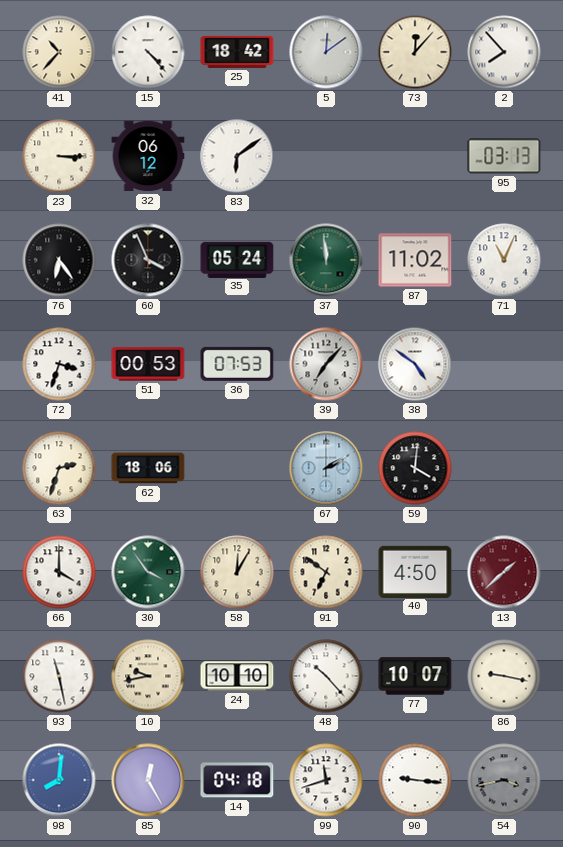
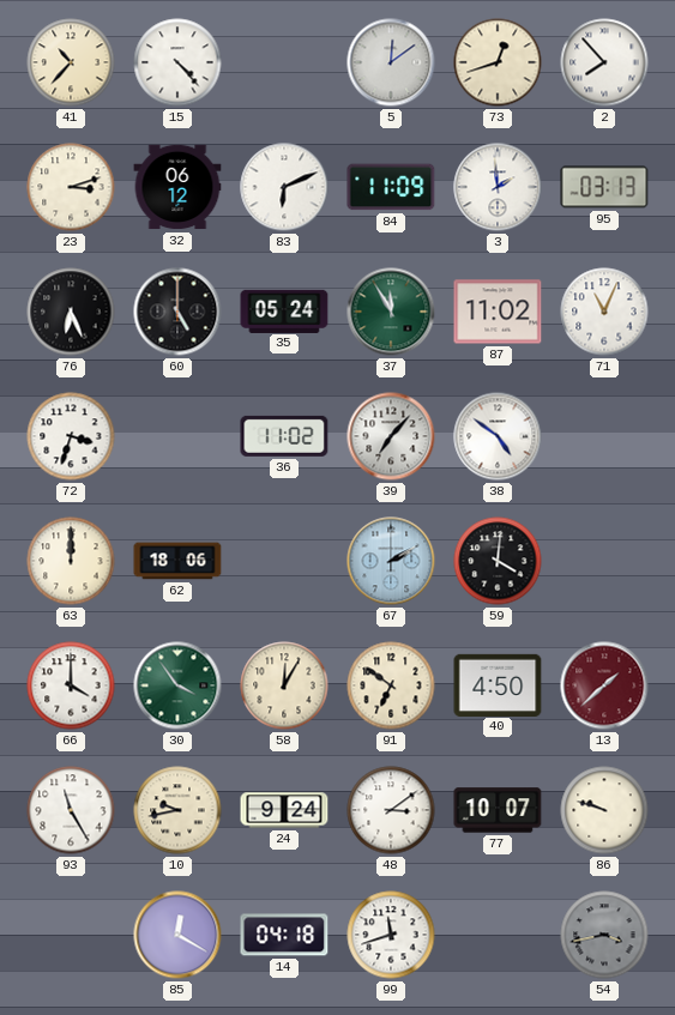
25: 18:42 -> none (237, 52)
73: 12:07 -> 12:42 (498, 62)
23: 3:15 -> 3:12 (71, 187)
83: 6:09 -> 6:11 (284, 187)
84: none -> 11:09 (391, 187)
3: none -> 1:59 (498, 187)
76: 6:24 -> 6:26 (71, 312)
60: 3:56 -> 5:00 (177, 312)
37: 11:59 -> 11:55 (391, 312)
51: 00:53 -> none (148, 364)
36: 07:53 -> 11:02 (284, 436)
63: 2:33 -> 12:00 (71, 561)
93: 11:28 -> 11:25 (71, 810)
24: 10:10 -> 9:24 (284, 810)
48: 10:23 -> 3:09 (391, 810)
86: 9:17 -> 9:48 (604, 810)
98: 8:01 -> none (59, 780)
85: 12:25 -> 12:20 (177, 935)
90: 9:16 -> none (415, 780)
